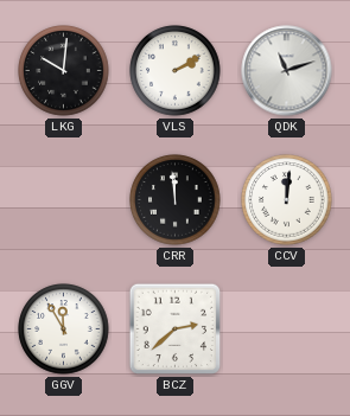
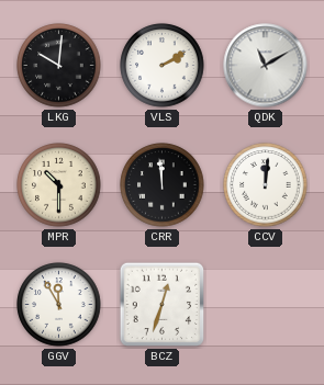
QDK: 11:12 -> 11:10 (266, 66)
MPR: none -> 10:30 (59, 185)
BCZ: 2:38 -> 12:33 (163, 305)
